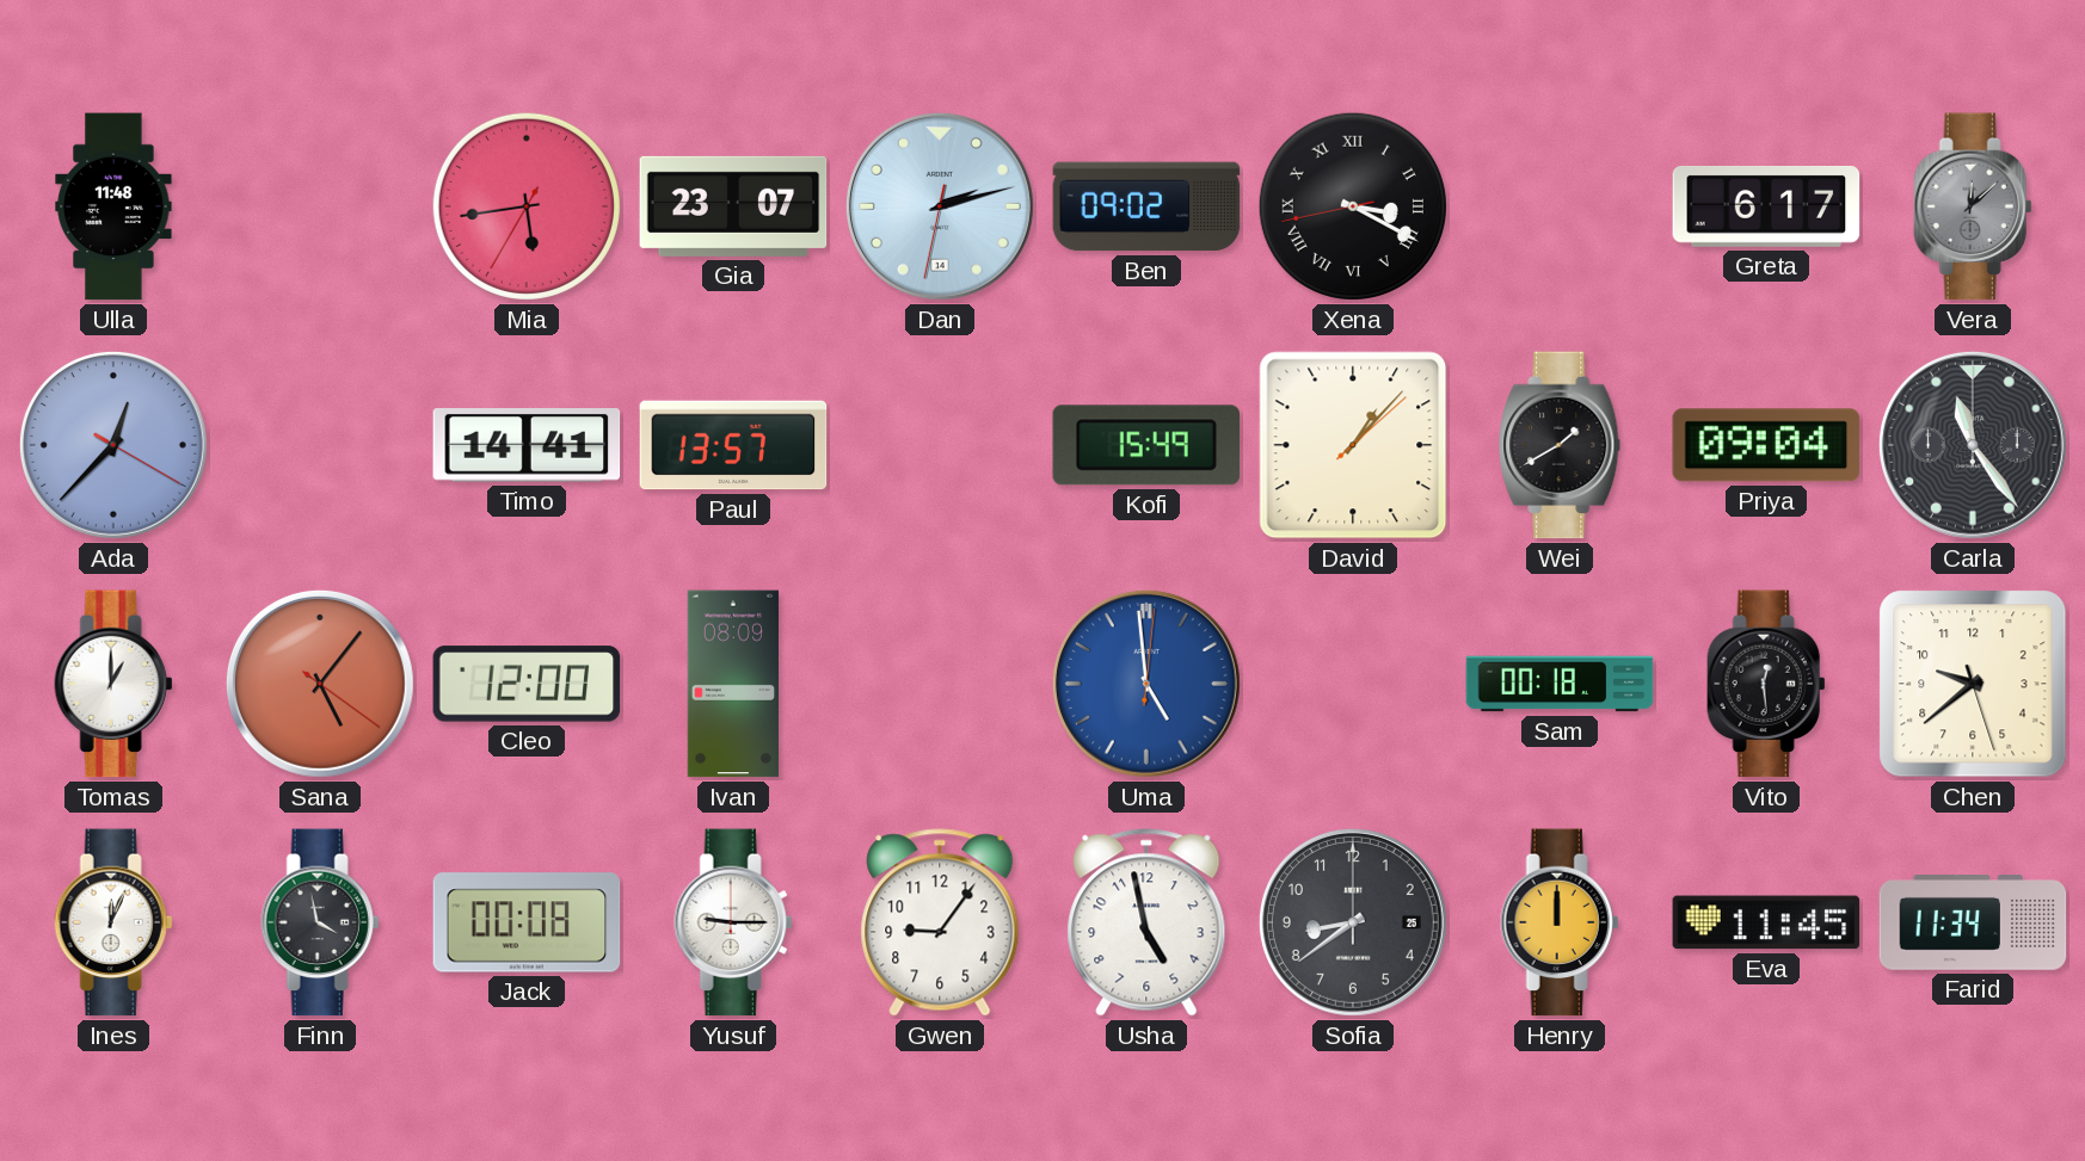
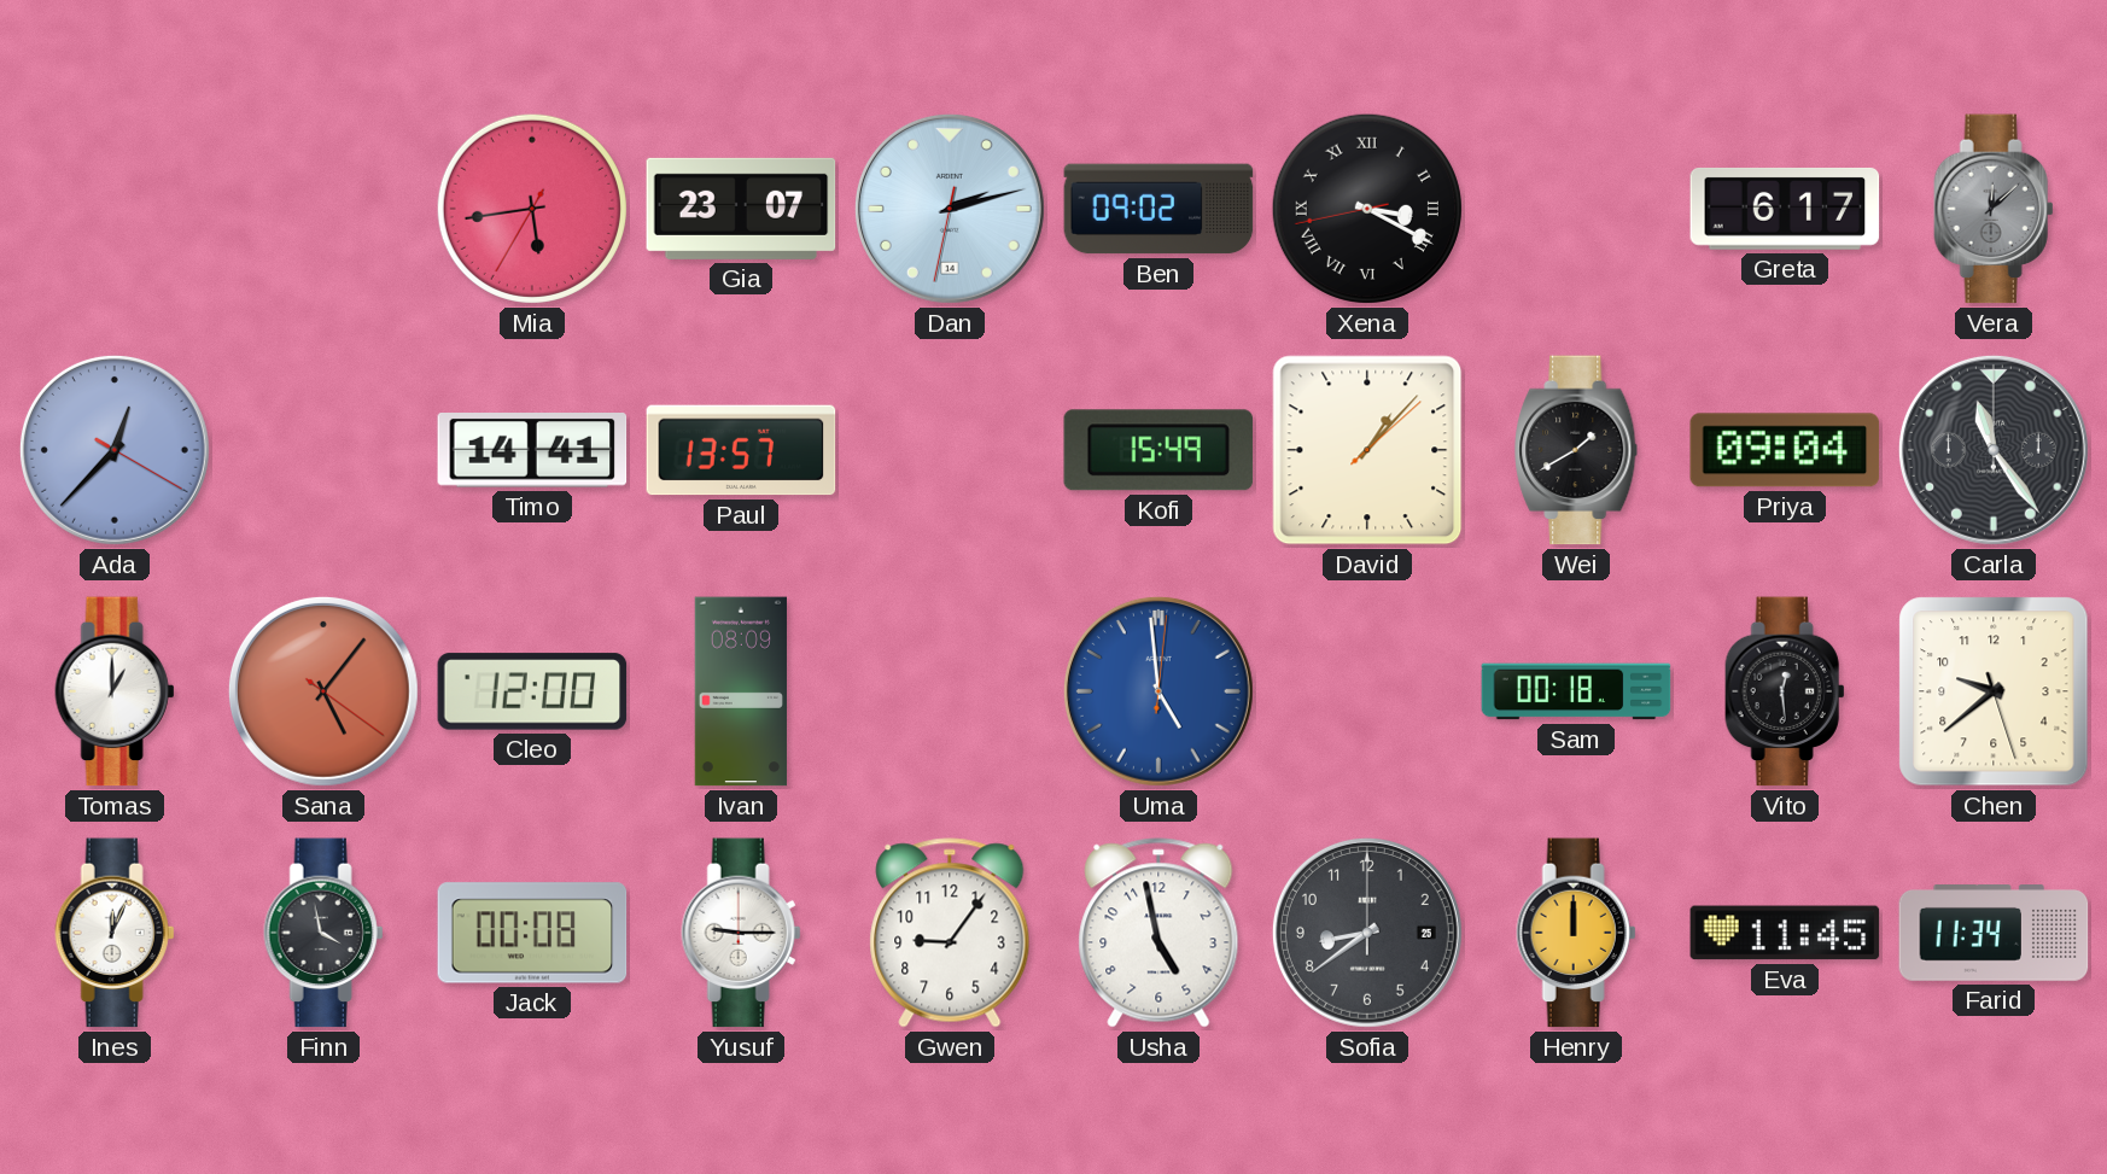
Ulla: 11:48 -> none (113, 206)
